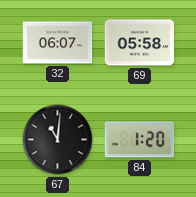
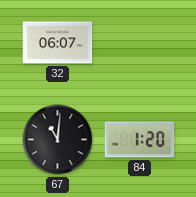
69: 05:58 -> none (140, 43)
